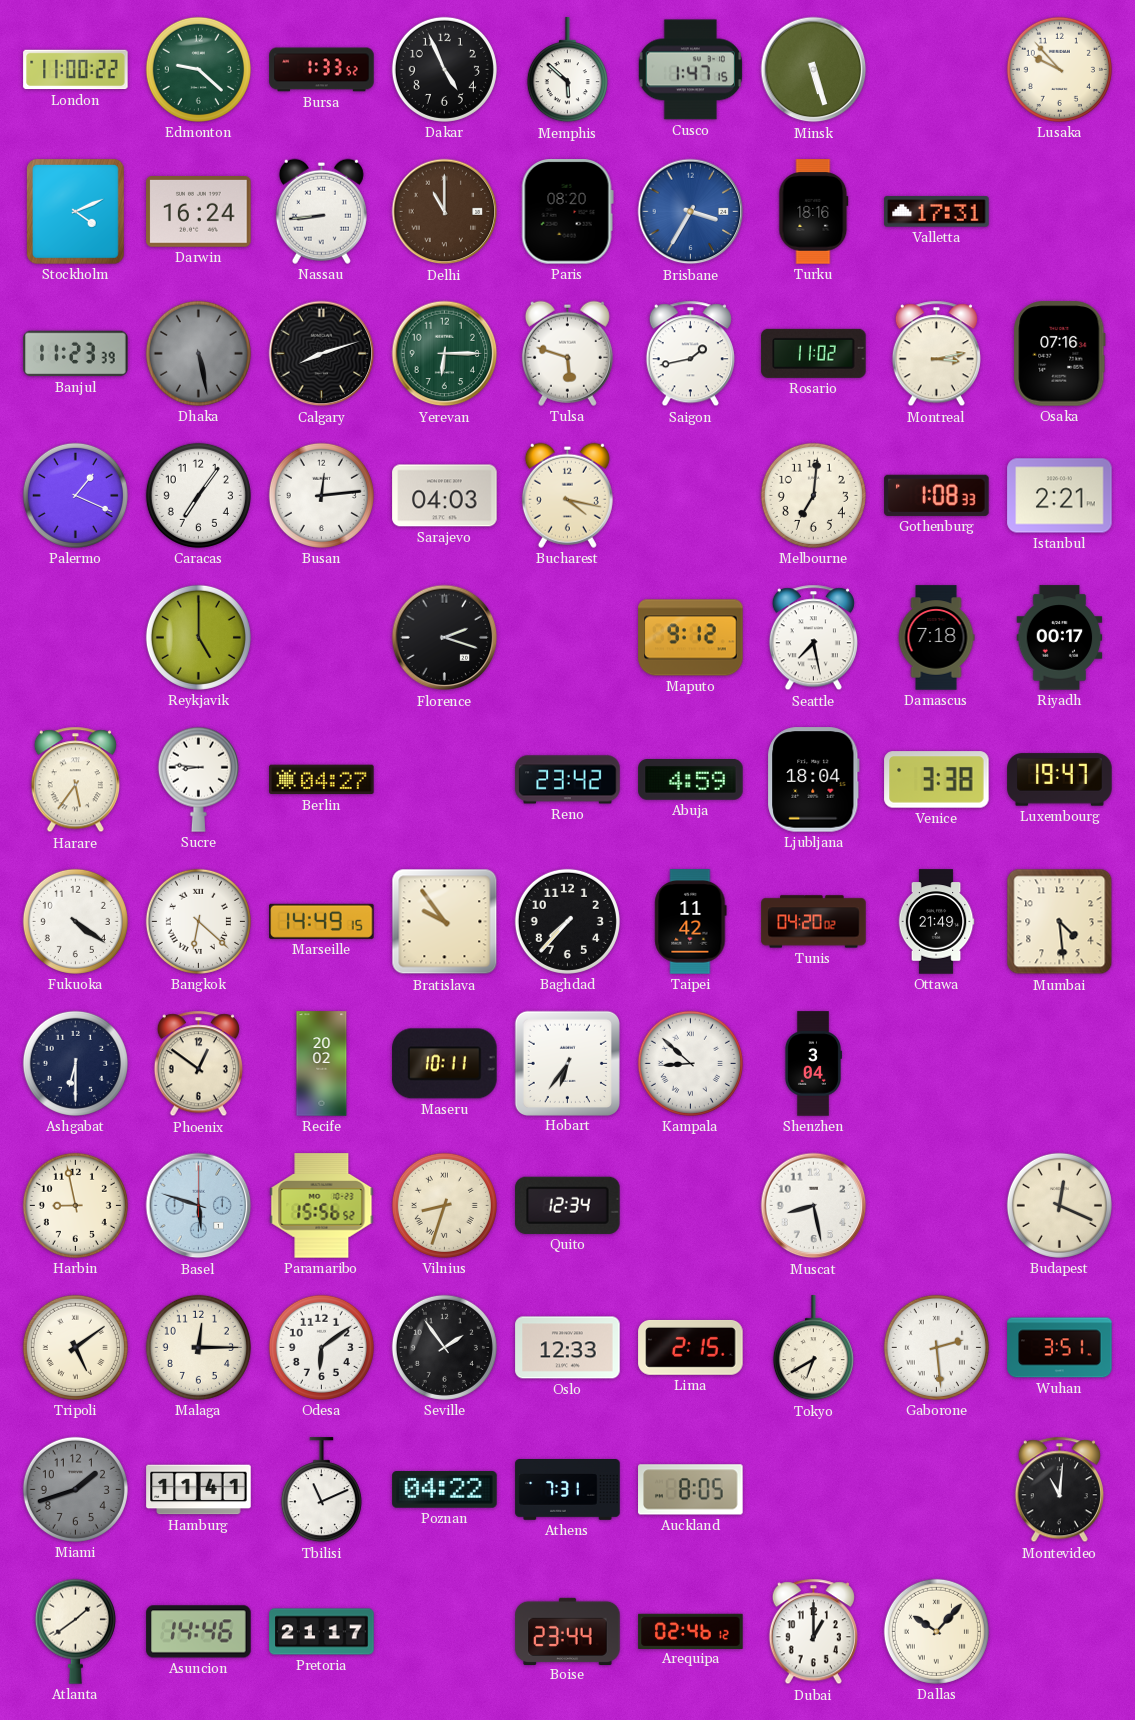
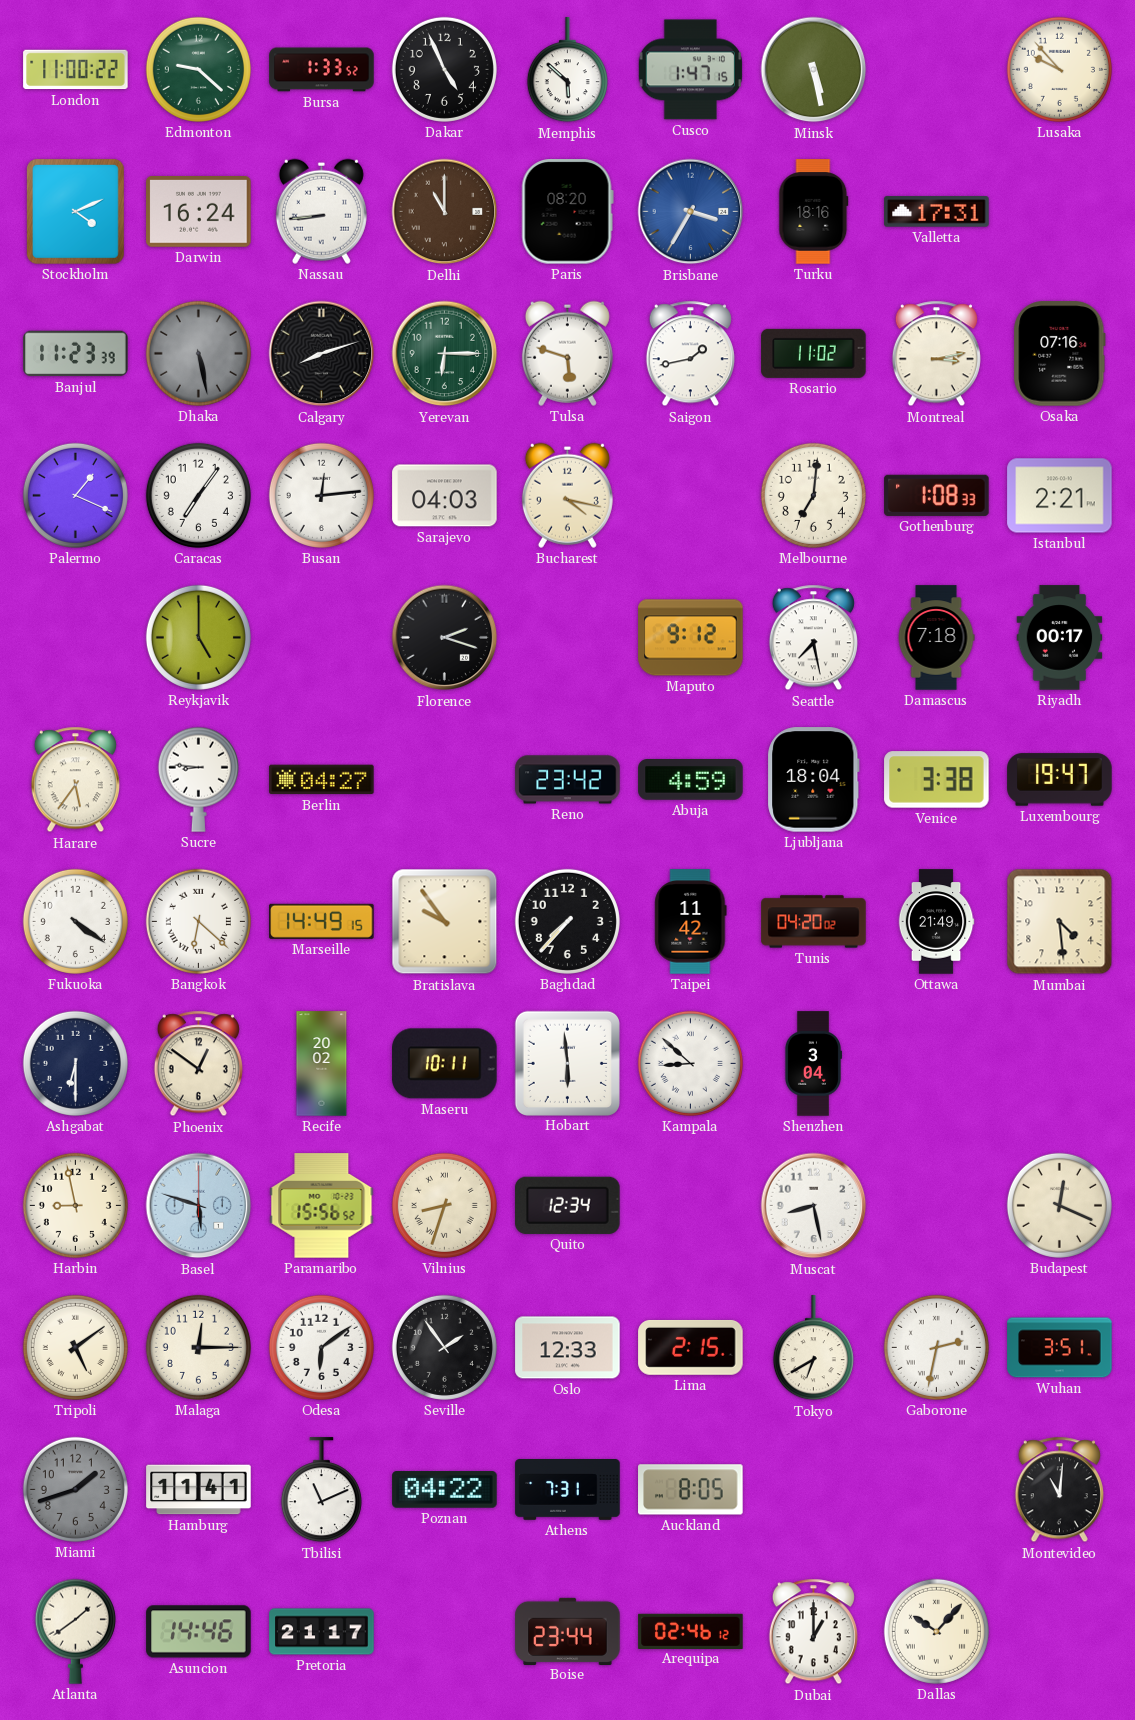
Minsk: 5:27 -> 5:28 (814, 70)
Hobart: 6:36 -> 5:59 (567, 1063)
Gaborone: 2:29 -> 2:32 (936, 1347)
